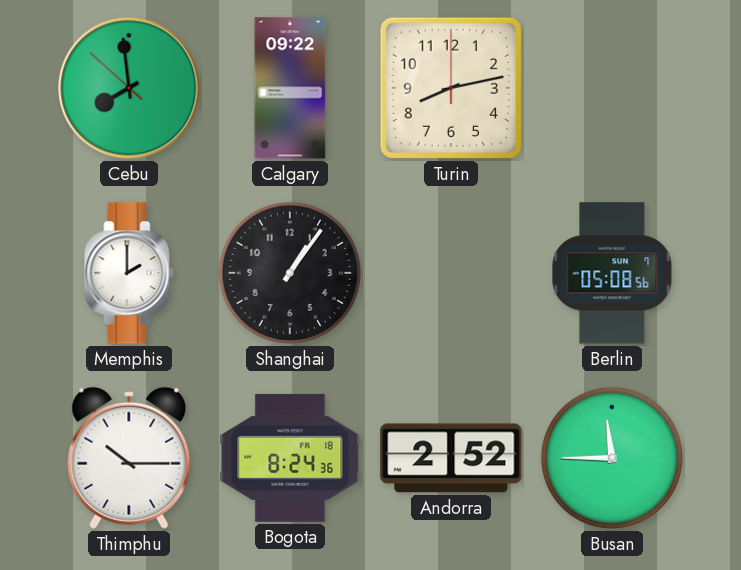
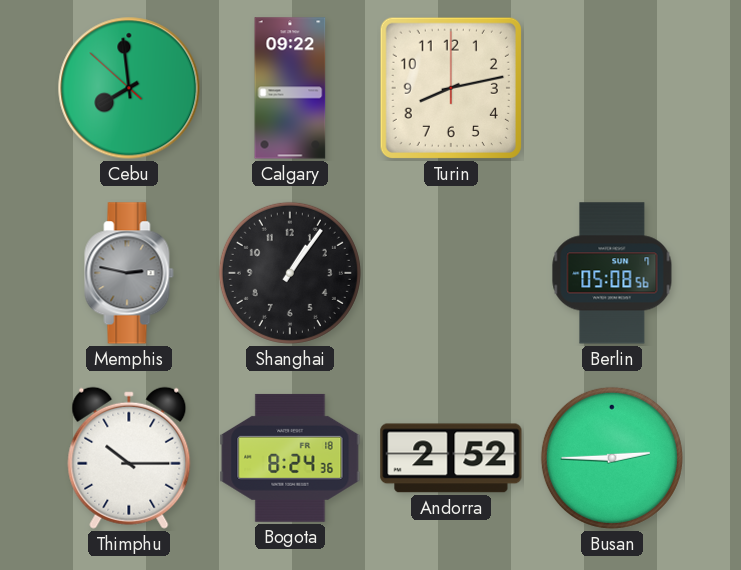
Memphis: 2:00 -> 2:47 (129, 273)
Memphis dial: white -> grey (129, 273)
Busan: 11:45 -> 2:45 (612, 458)
